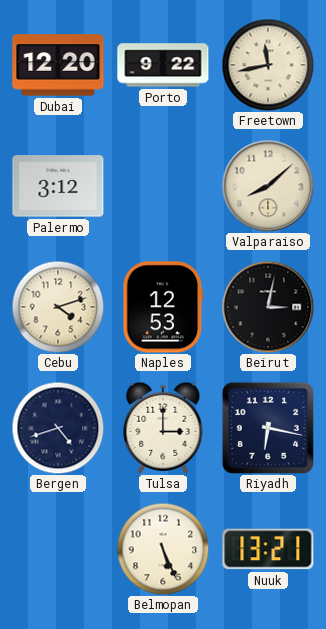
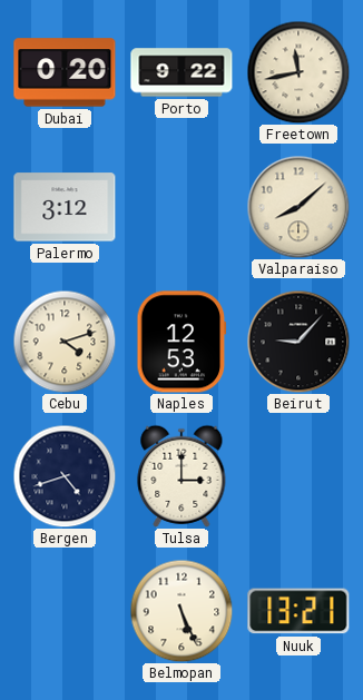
Dubai: 12:20 -> 0:20 (65, 72)
Beirut: 3:02 -> 9:07 (298, 342)
Riyadh: 6:17 -> none (268, 428)
